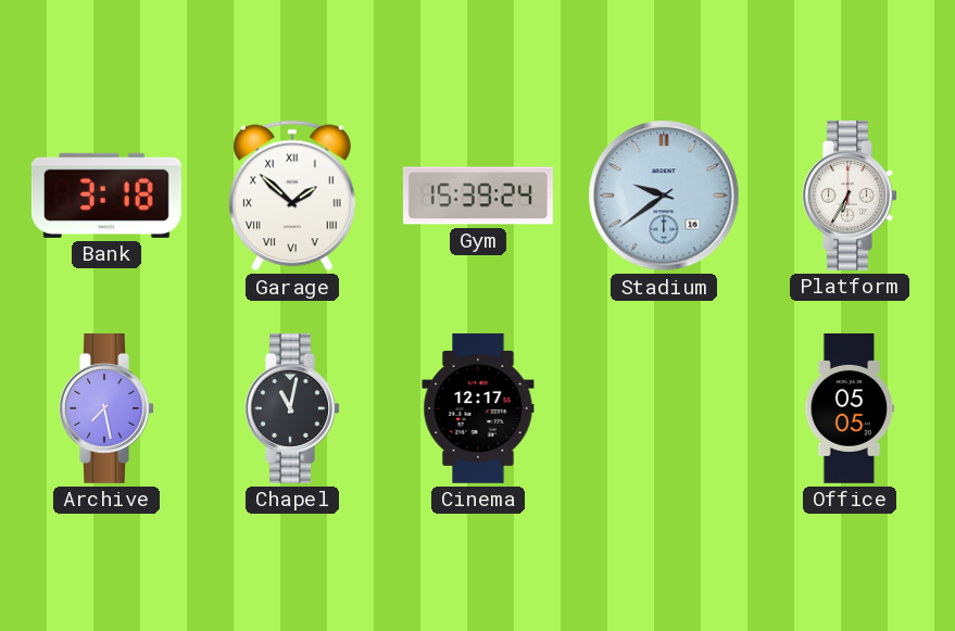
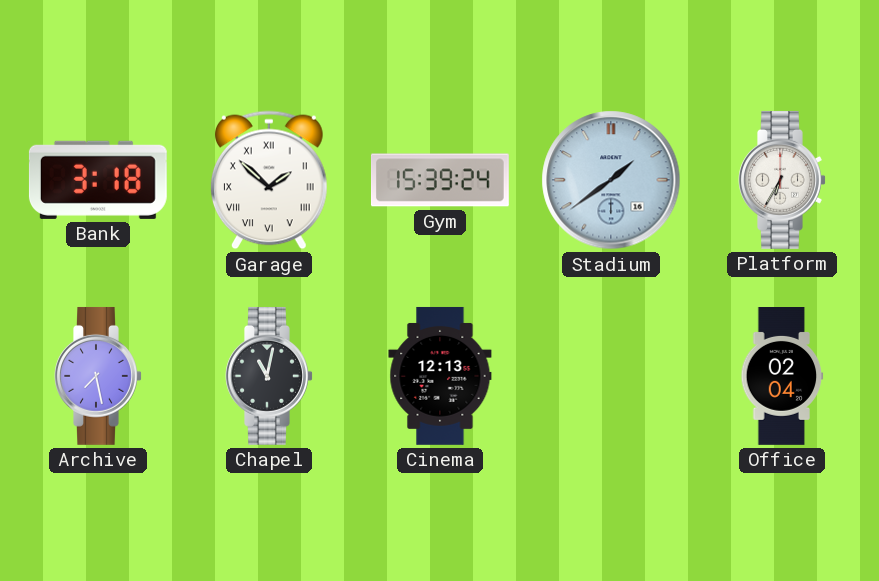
Stadium: 9:39 -> 1:39 (611, 180)
Cinema: 12:17 -> 12:13 (440, 376)
Office: 05:05 -> 02:04 (782, 377)
